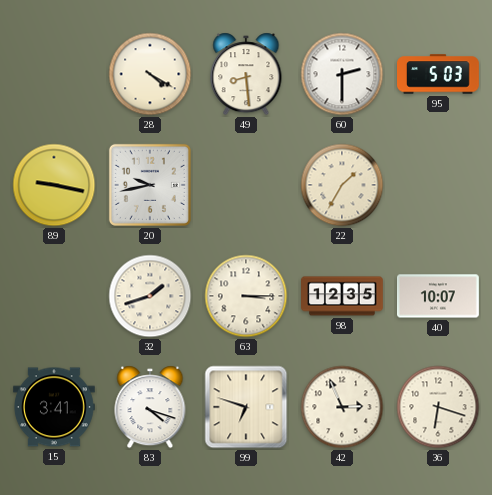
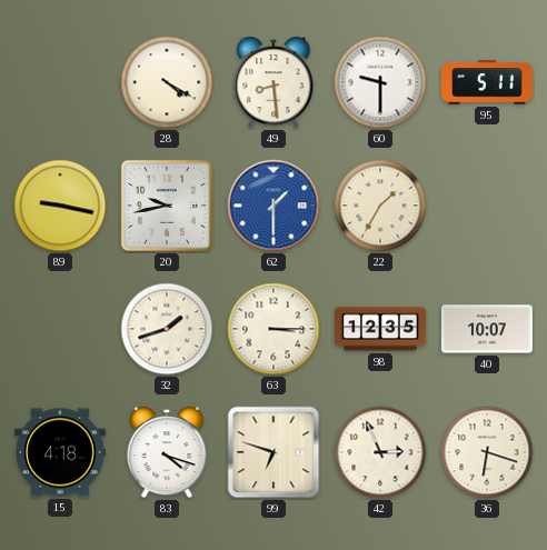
60: 2:30 -> 9:30 (380, 82)
95: 5:03 -> 5:11 (488, 82)
62: none -> 1:30 (273, 206)
15: 3:41 -> 4:18 (60, 452)
